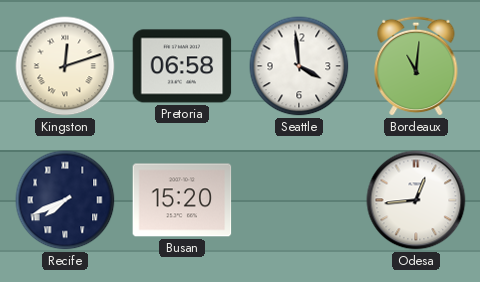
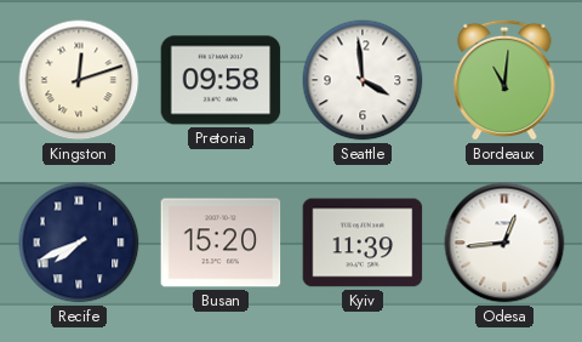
Pretoria: 06:58 -> 09:58 (221, 80)
Kyiv: none -> 11:39 (363, 243)
